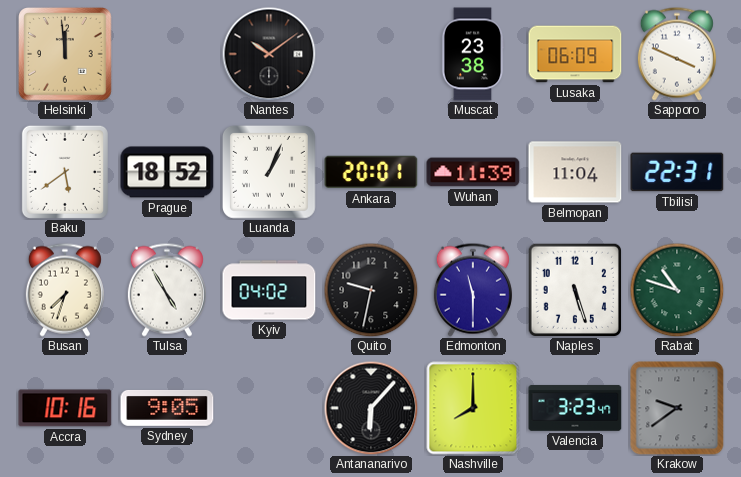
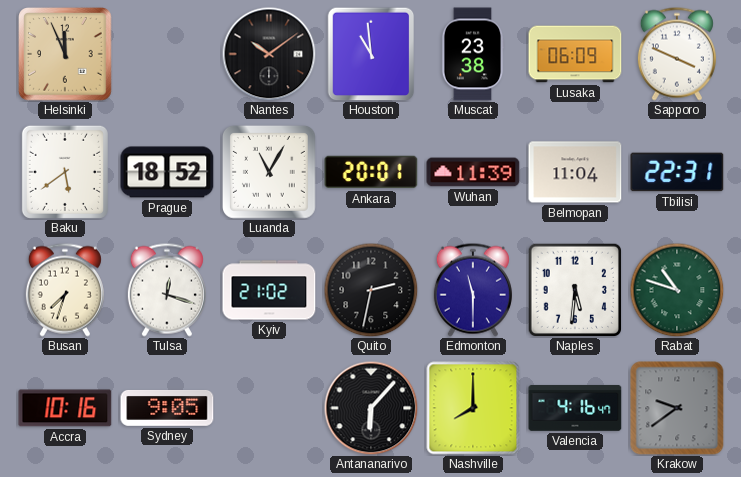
Helsinki: 11:59 -> 11:56 (65, 54)
Houston: none -> 10:59 (371, 54)
Luanda: 1:04 -> 11:05 (269, 172)
Tulsa: 4:55 -> 12:18 (167, 290)
Kyiv: 04:02 -> 21:02 (269, 290)
Quito: 9:32 -> 2:32 (371, 290)
Naples: 5:27 -> 5:31 (574, 289)
Valencia: 3:23 -> 4:16 (575, 408)
